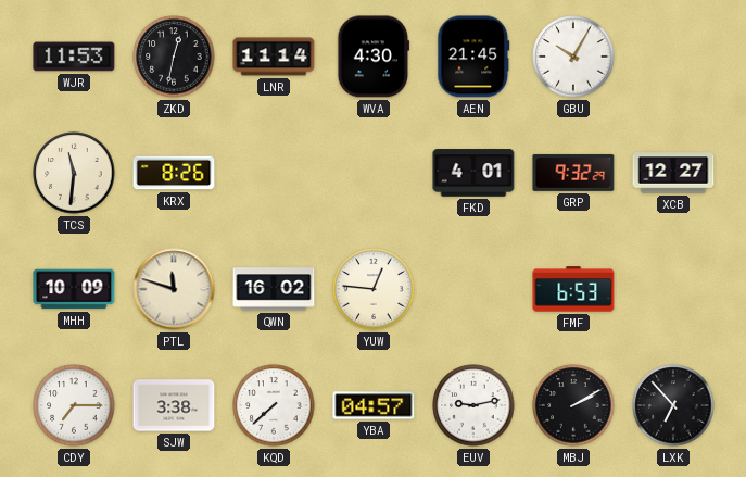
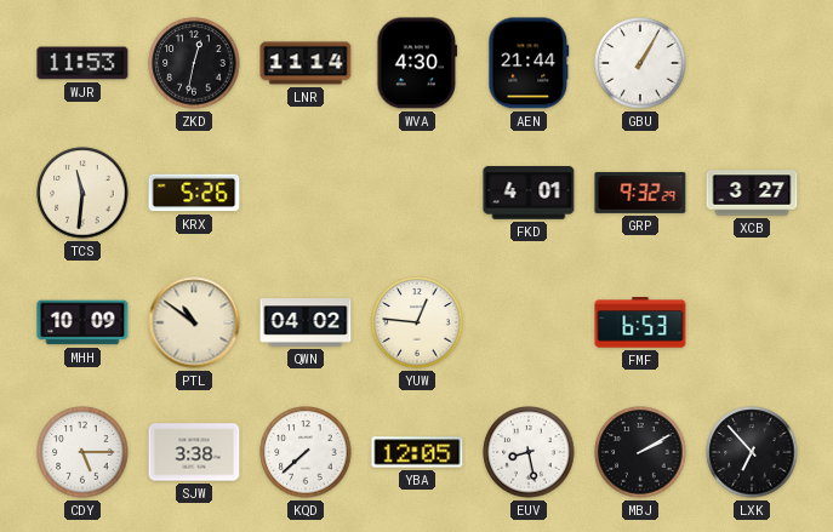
AEN: 21:45 -> 21:44 (529, 63)
GBU: 10:05 -> 1:05 (640, 63)
KRX: 8:26 -> 5:26 (194, 193)
XCB: 12:27 -> 3:27 (752, 193)
PTL: 11:48 -> 10:51 (194, 322)
QWN: 16:02 -> 04:02 (306, 322)
CDY: 7:15 -> 5:15 (82, 452)
YBA: 04:57 -> 12:05 (417, 452)
EUV: 9:13 -> 8:28 (529, 452)
